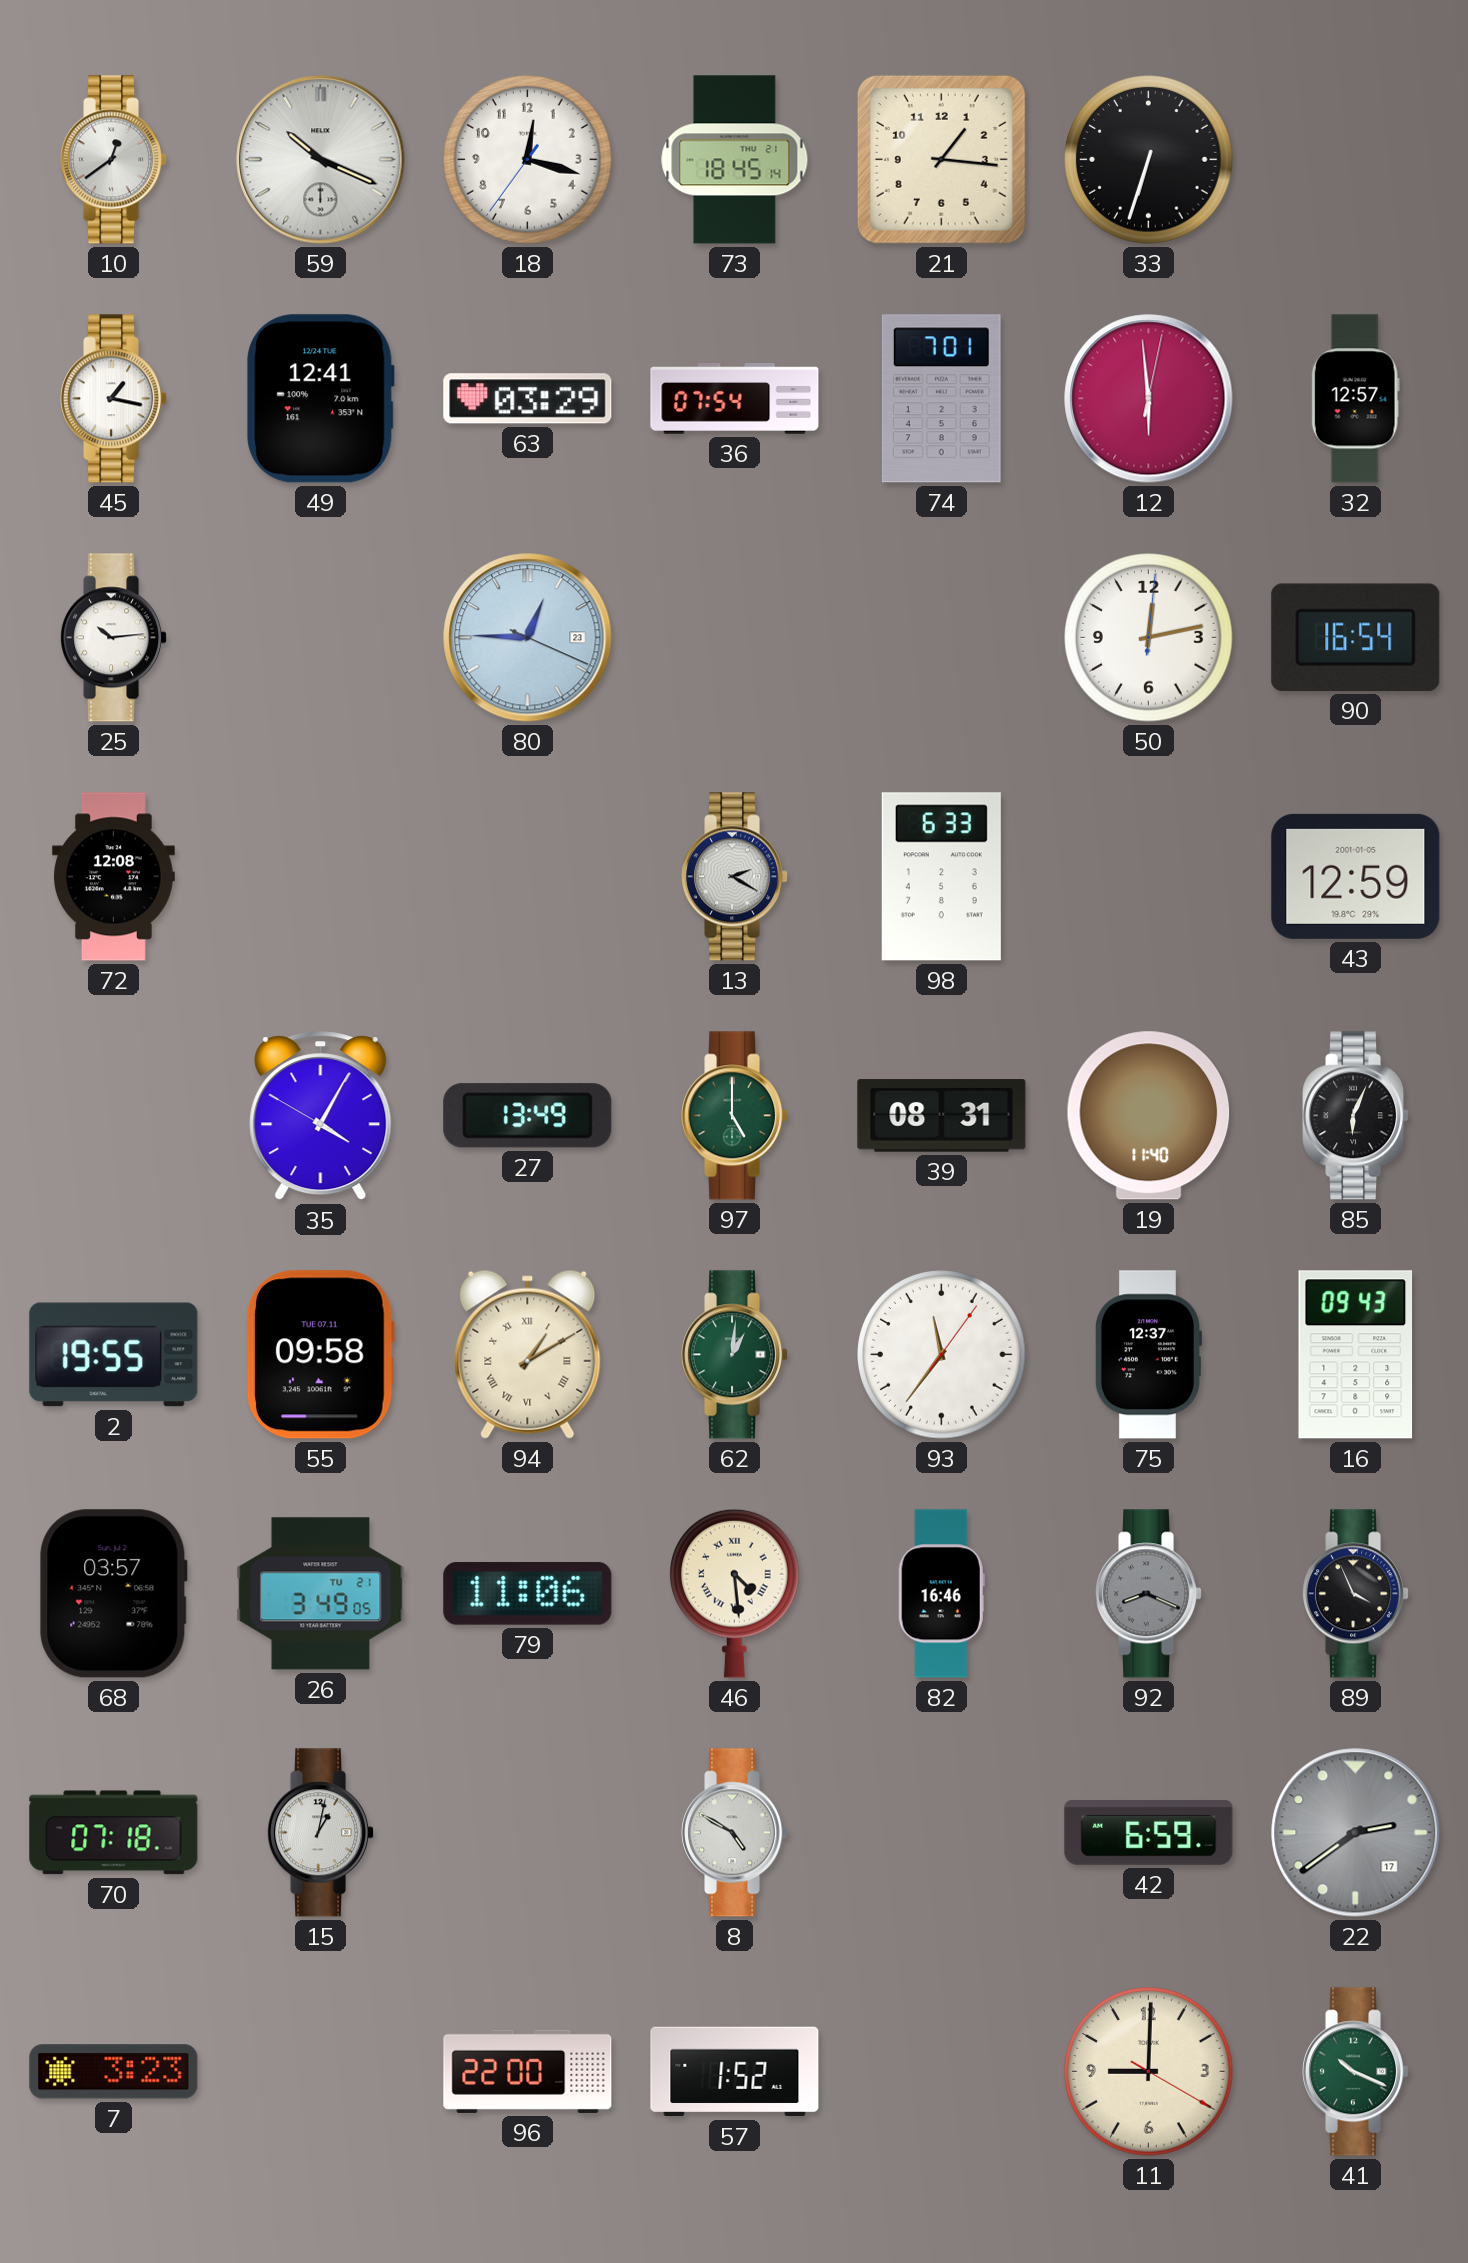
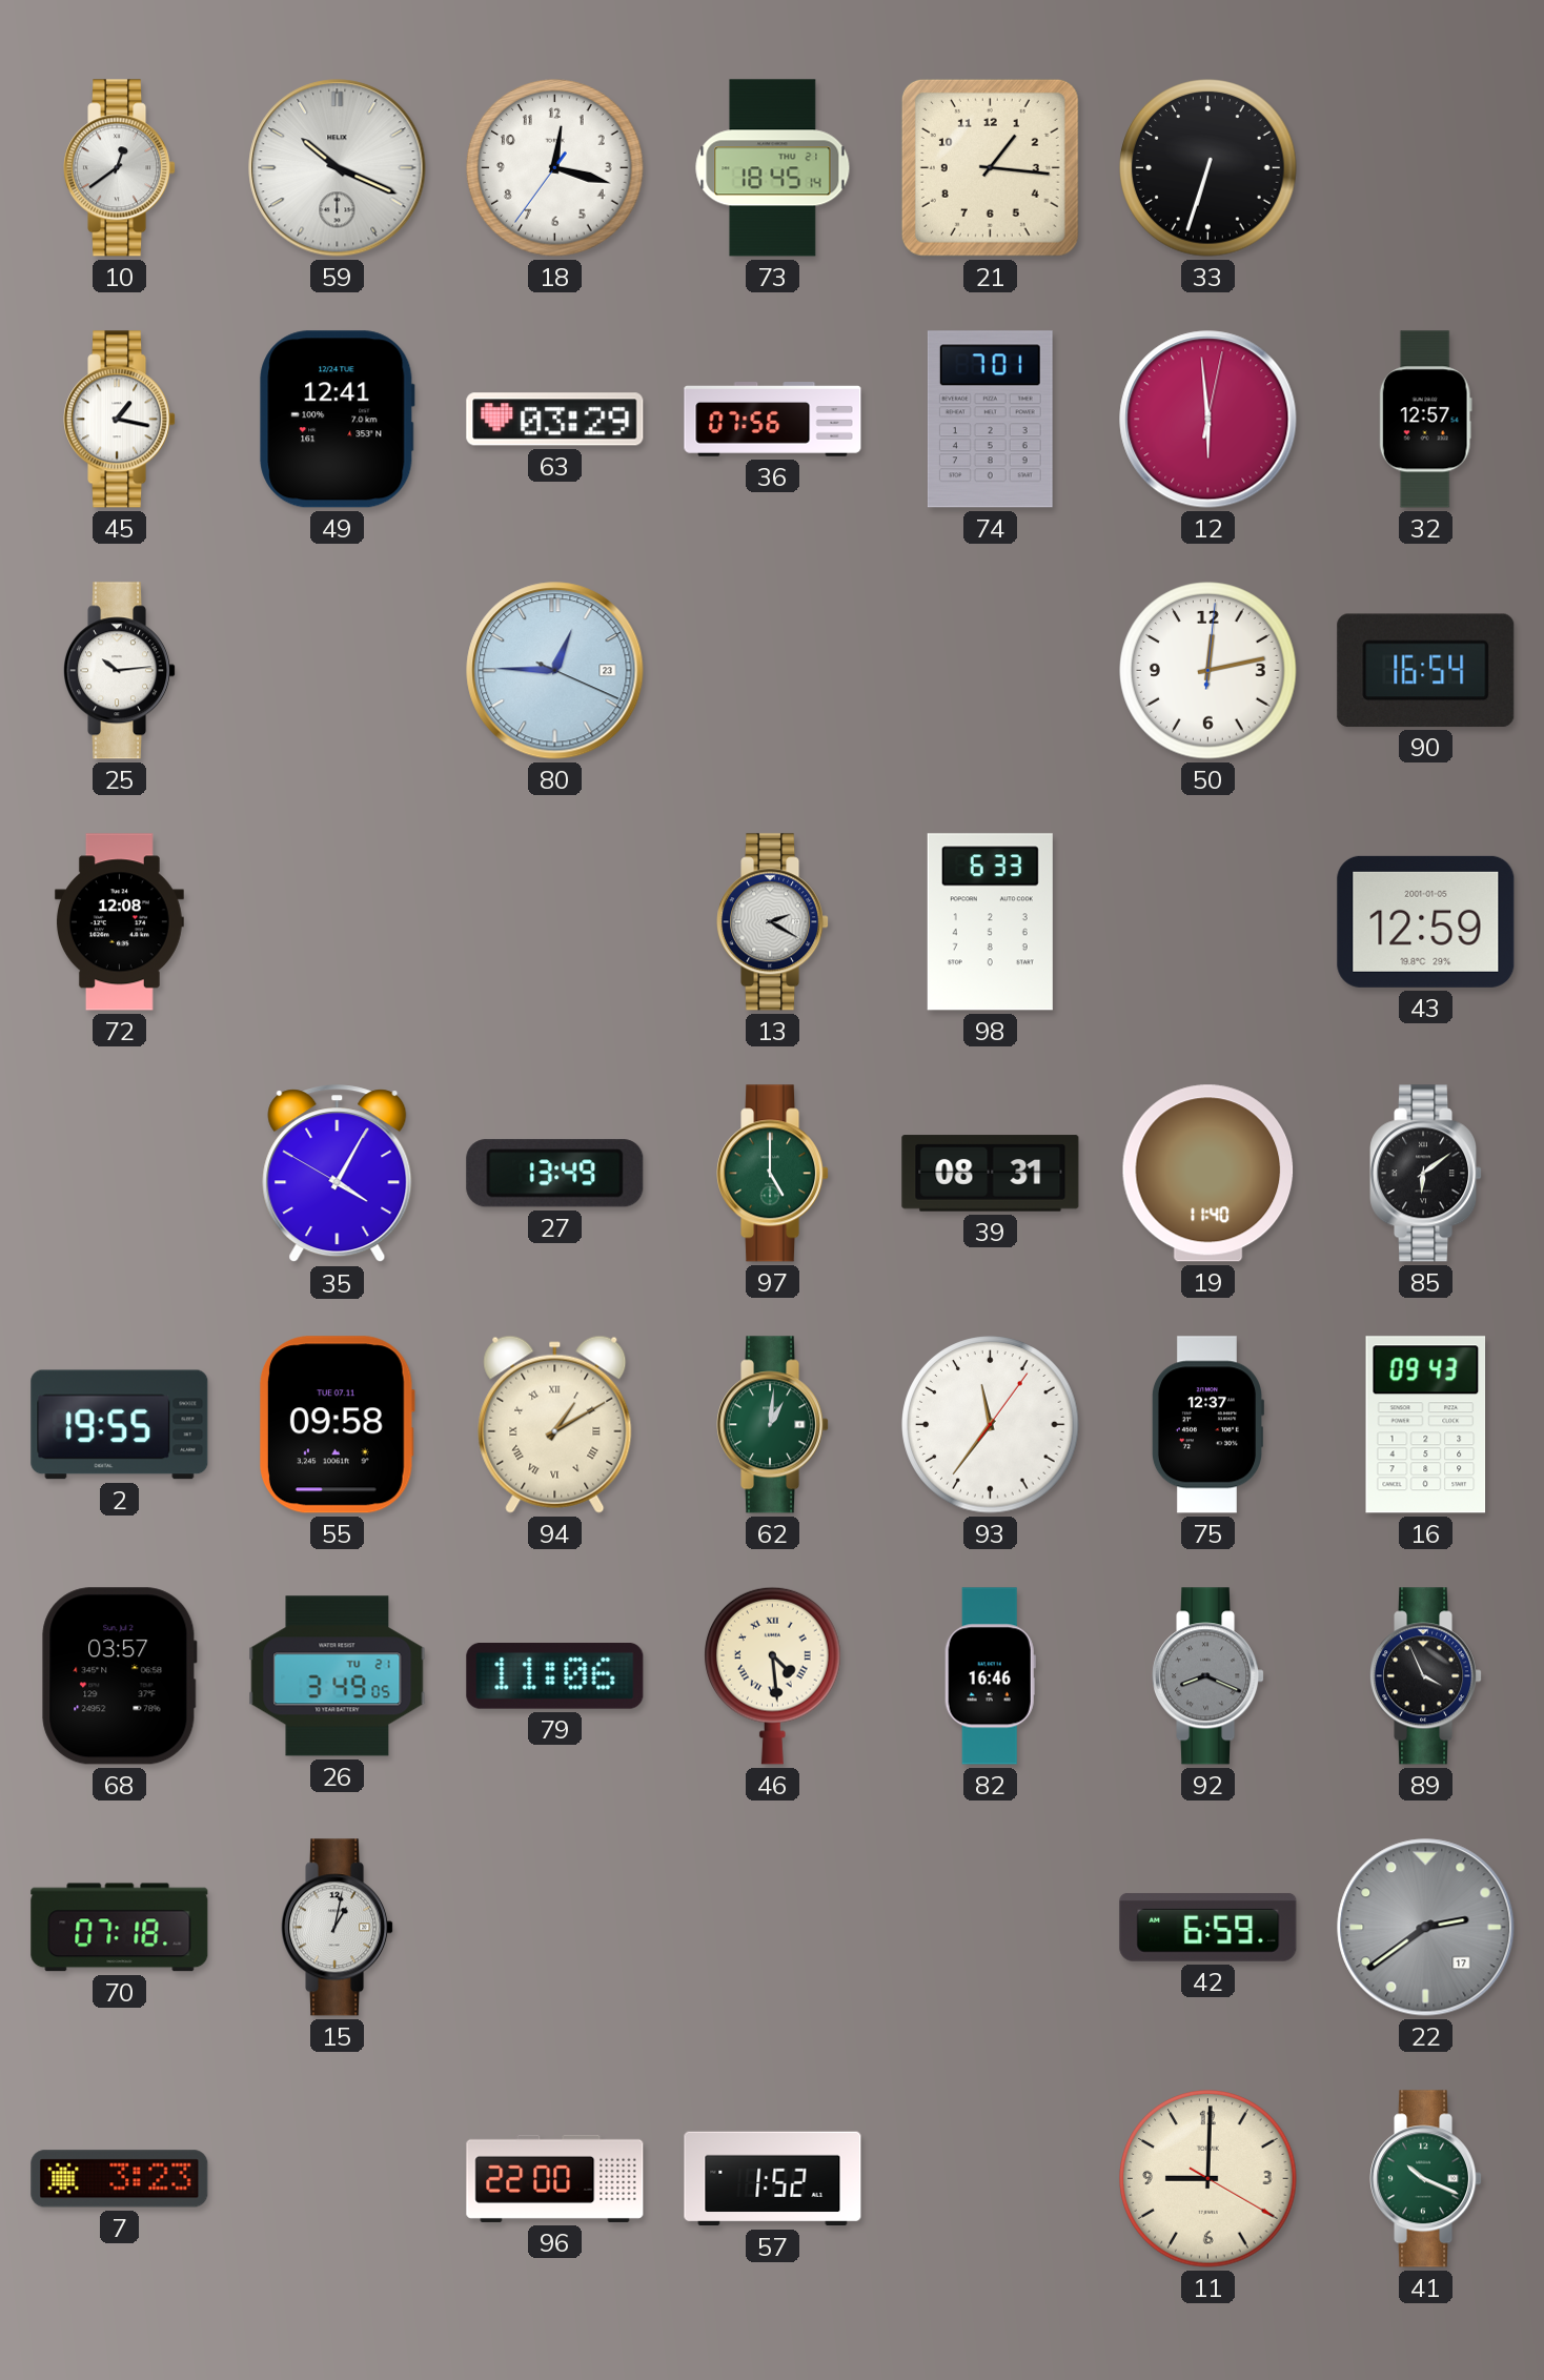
36: 07:54 -> 07:56 (773, 420)
85: 6:04 -> 6:09 (1426, 1174)
8: 4:50 -> none (735, 1833)
